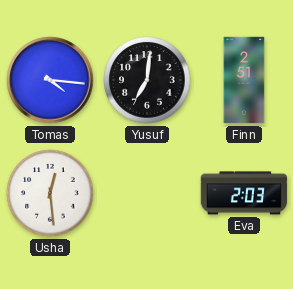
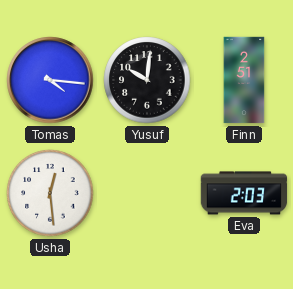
Yusuf: 7:01 -> 10:01 (147, 80)
